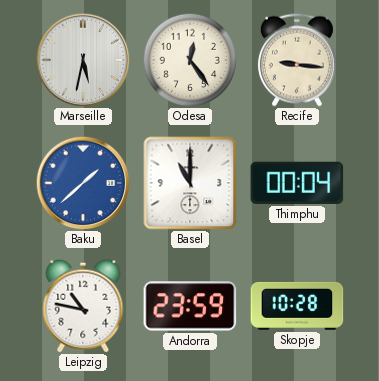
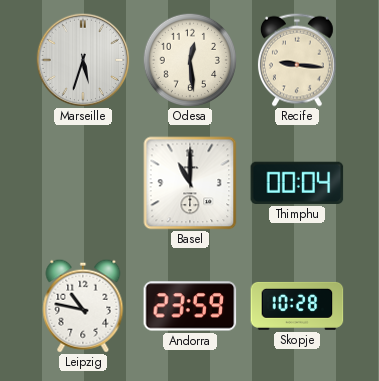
Marseille: 5:32 -> 5:33 (83, 60)
Odesa: 12:24 -> 12:29 (190, 60)
Baku: 1:38 -> none (83, 183)
